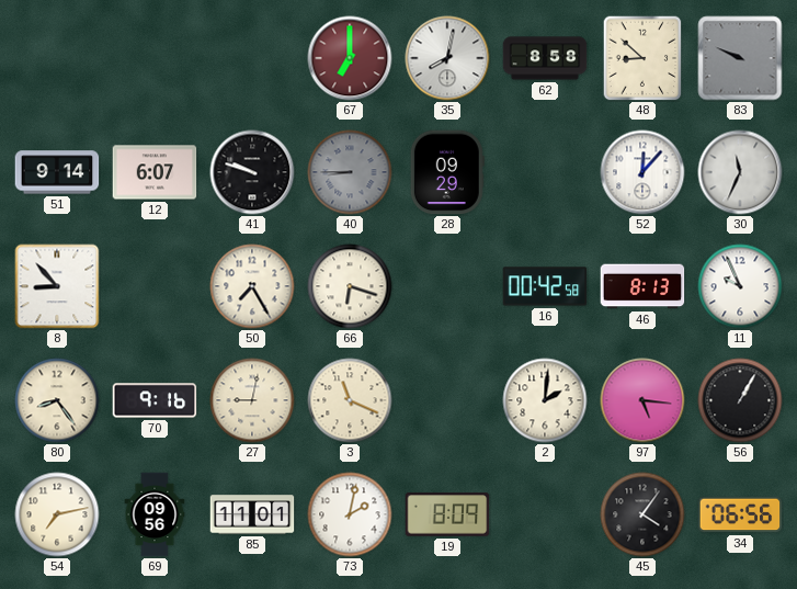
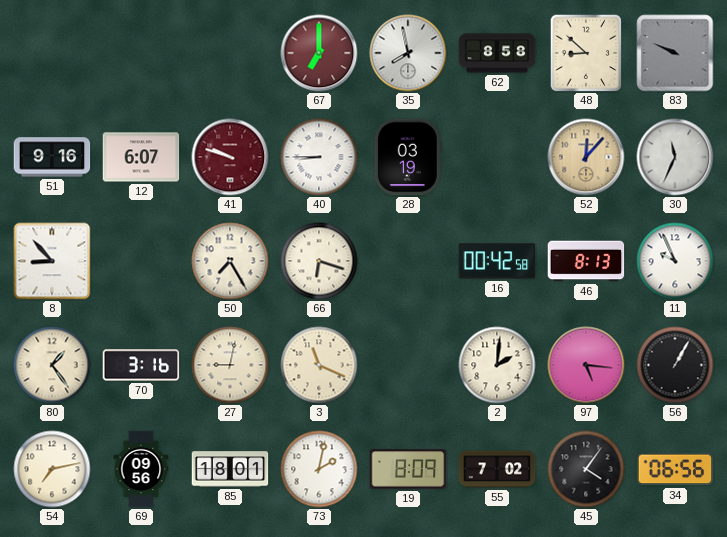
35: 8:02 -> 7:58 (408, 53)
51: 9:14 -> 9:16 (52, 157)
41 dial: black -> burgundy (230, 157)
40 dial: grey -> white (319, 157)
28: 09:29 -> 03:19 (408, 157)
52 dial: white -> champagne (586, 157)
80: 8:24 -> 1:24 (52, 365)
70: 9:16 -> 3:16 (141, 365)
85: 11:01 -> 18:01 (230, 469)
55: none -> 7:02 (497, 469)
